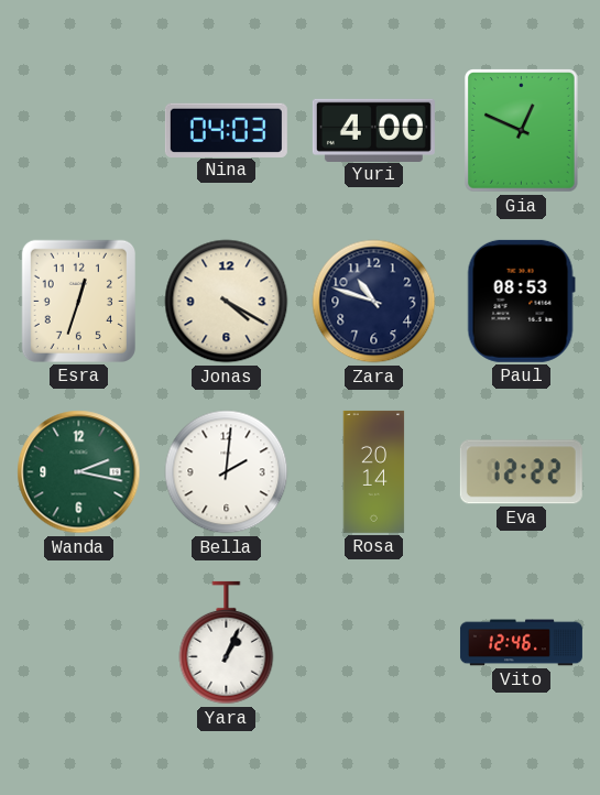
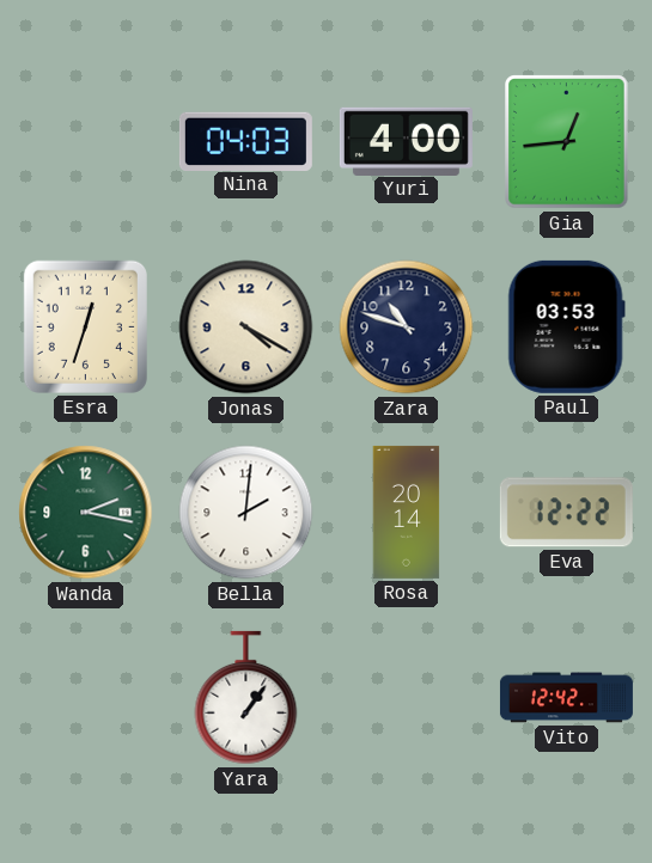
Gia: 12:49 -> 12:44 (567, 142)
Paul: 08:53 -> 03:53 (566, 326)
Yara: 1:04 -> 1:06 (246, 698)
Vito: 12:46 -> 12:42 (566, 698)
